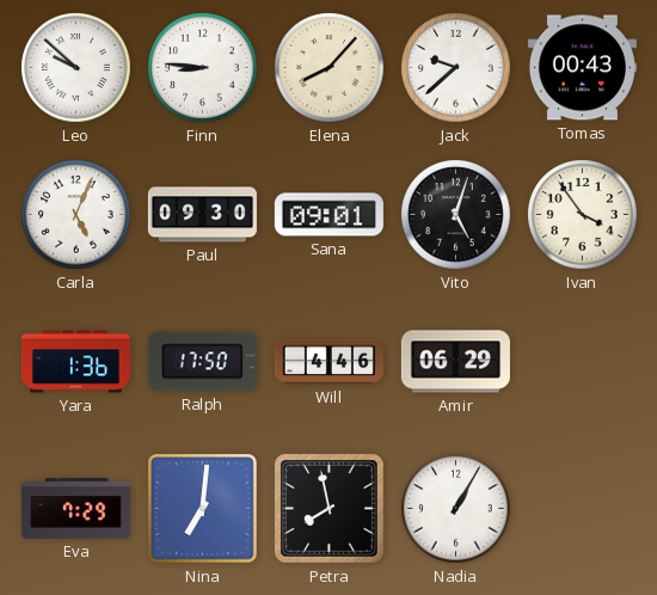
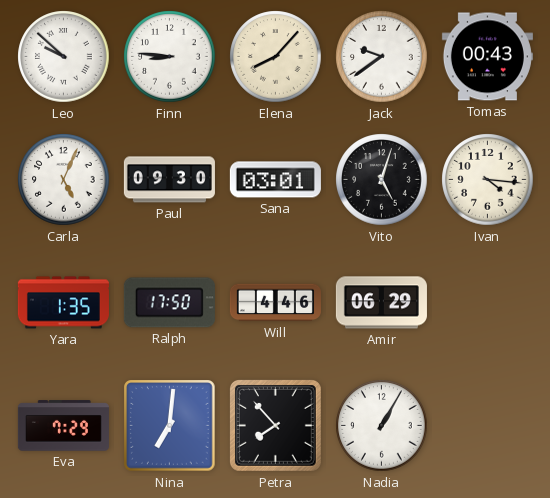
Jack: 9:38 -> 9:39 (382, 57)
Sana: 09:01 -> 03:01 (275, 180)
Ivan: 3:54 -> 4:16 (488, 180)
Yara: 1:36 -> 1:35 (63, 303)
Petra: 7:58 -> 7:53 (275, 425)
